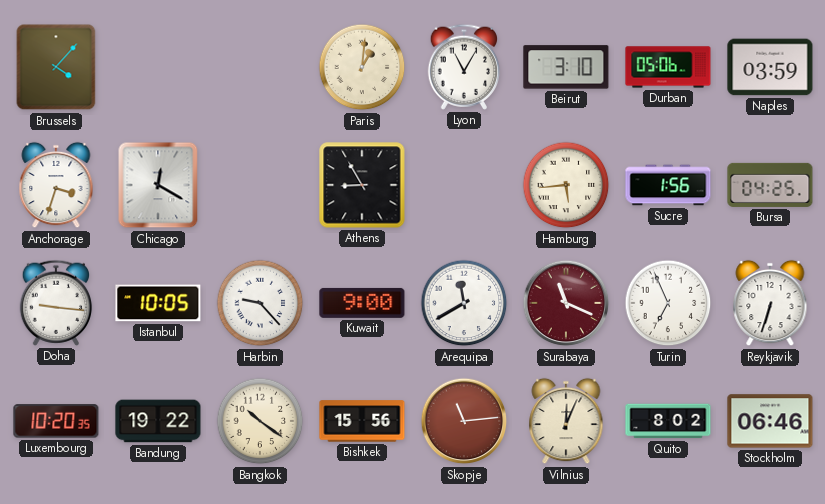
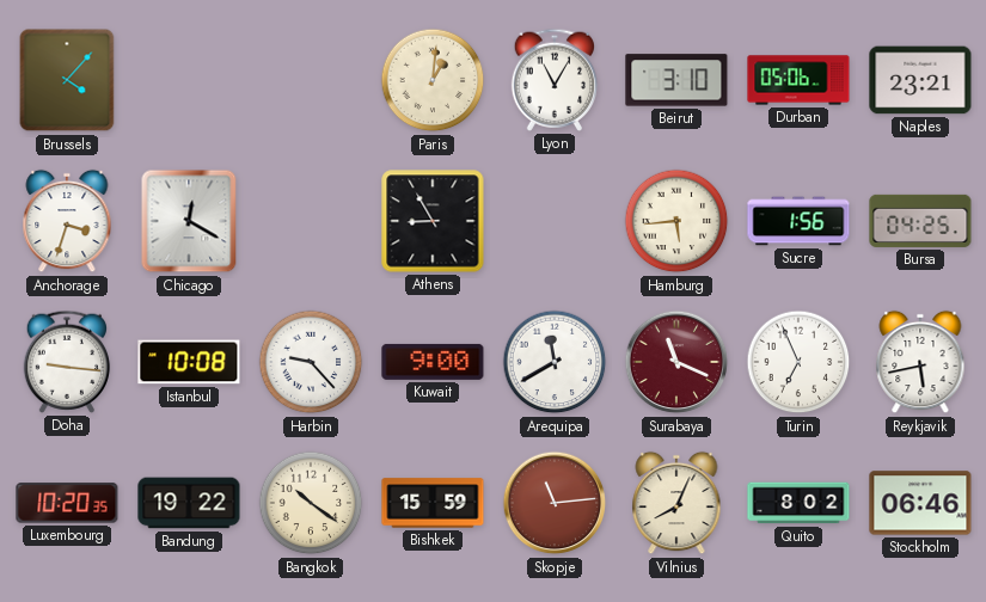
Naples: 03:59 -> 23:21 (920, 80)
Istanbul: 10:05 -> 10:08 (189, 362)
Reykjavik: 6:33 -> 5:43 (920, 362)
Bishkek: 15:56 -> 15:59 (433, 503)
Vilnius: 12:04 -> 8:04 (676, 503)
